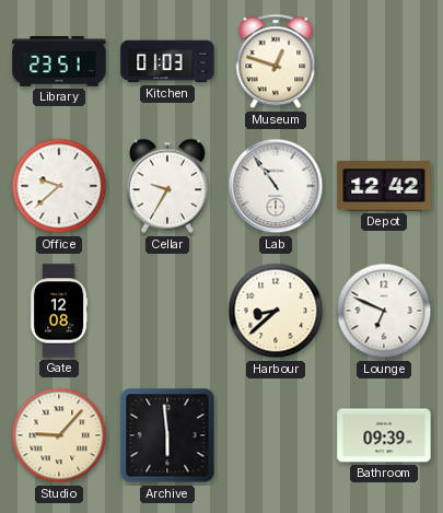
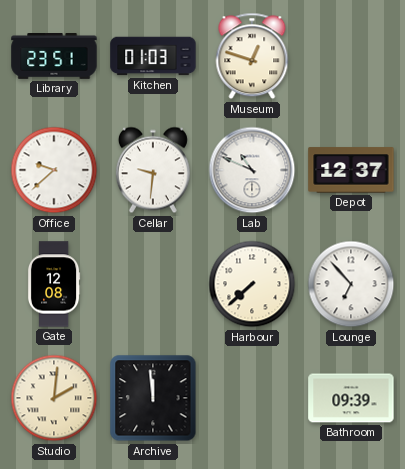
Cellar: 9:35 -> 9:31 (153, 170)
Lab: 10:54 -> 10:49 (252, 170)
Depot: 12:42 -> 12:37 (351, 170)
Harbour: 8:38 -> 7:38 (252, 284)
Lounge: 6:49 -> 6:53 (351, 284)
Studio: 9:07 -> 2:01 (54, 398)
Archive: 5:59 -> 11:59 (153, 398)
